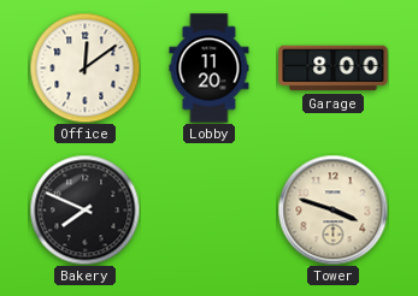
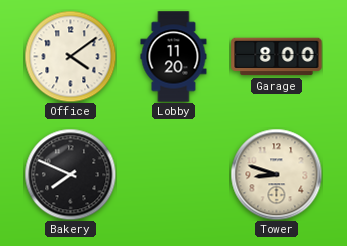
Office: 12:09 -> 4:09 (70, 56)
Tower: 3:48 -> 8:48 (276, 174)
